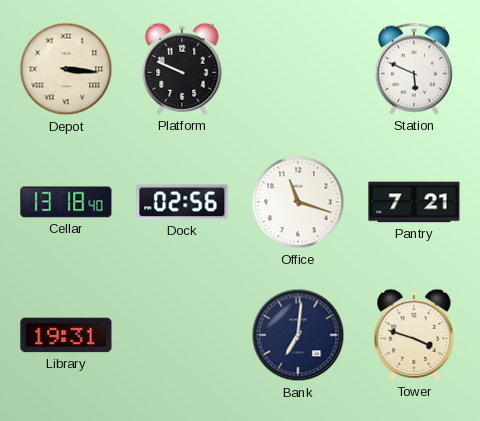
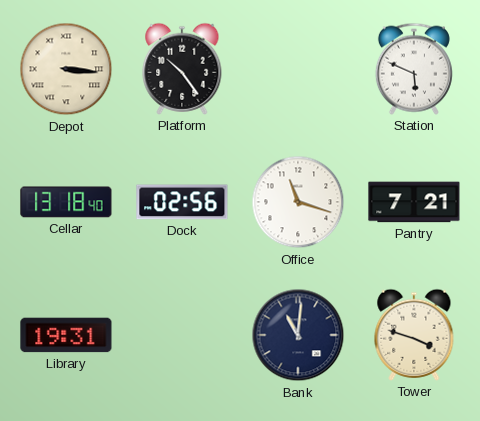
Platform: 9:49 -> 10:24 (182, 69)
Bank: 7:01 -> 11:01 (298, 335)
